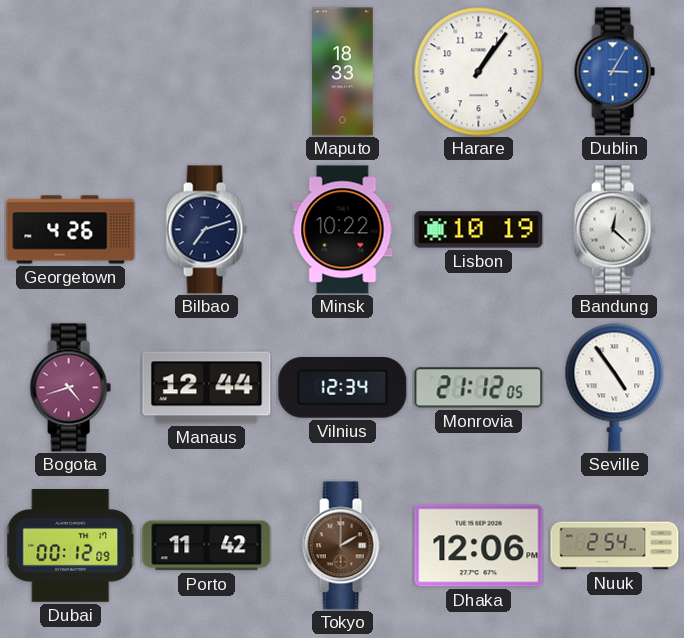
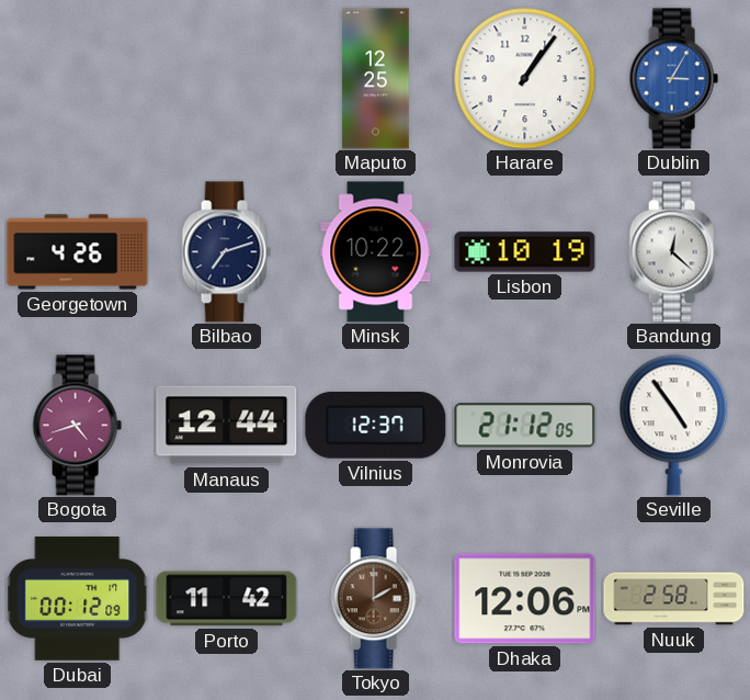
Maputo: 18:33 -> 12:25 (376, 79)
Vilnius: 12:34 -> 12:37 (376, 426)
Nuuk: 2:54 -> 2:58 (674, 599)
